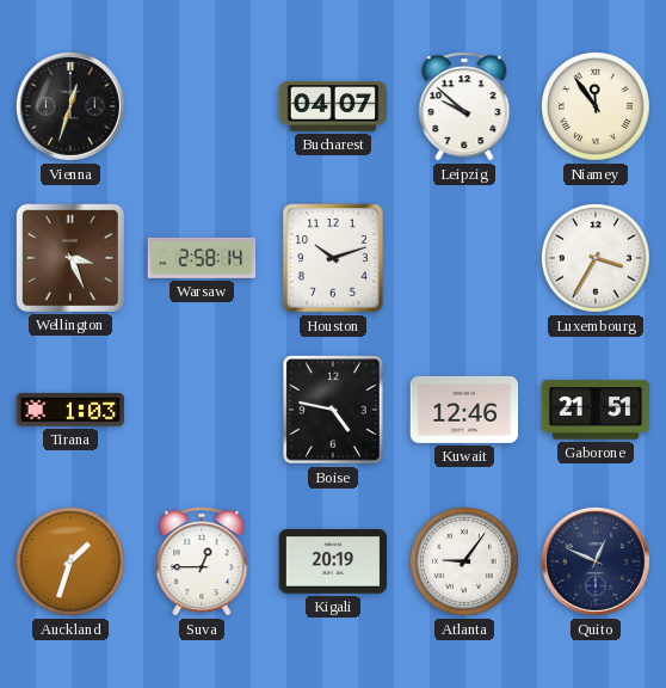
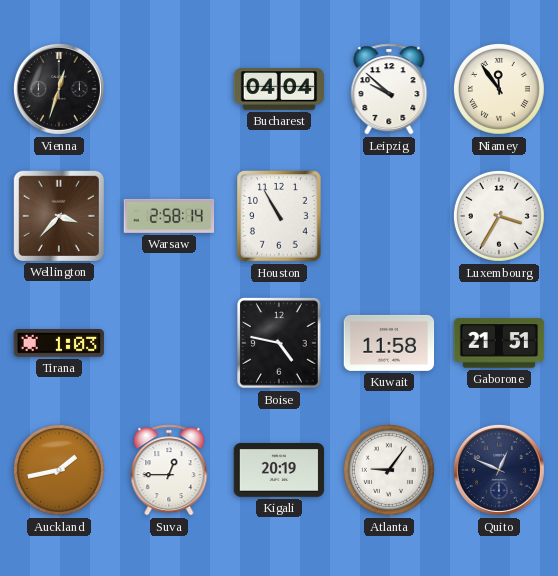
Bucharest: 04:07 -> 04:04 (279, 90)
Wellington: 3:26 -> 3:37 (58, 215)
Houston: 10:12 -> 10:55 (279, 216)
Kuwait: 12:46 -> 11:58 (389, 343)
Auckland: 1:33 -> 1:43 (59, 470)
